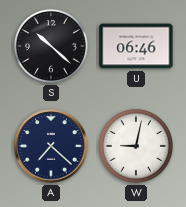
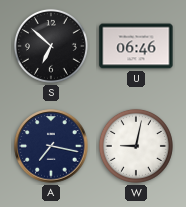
S: 10:22 -> 6:52 (51, 46)
A: 7:22 -> 7:17 (51, 146)
